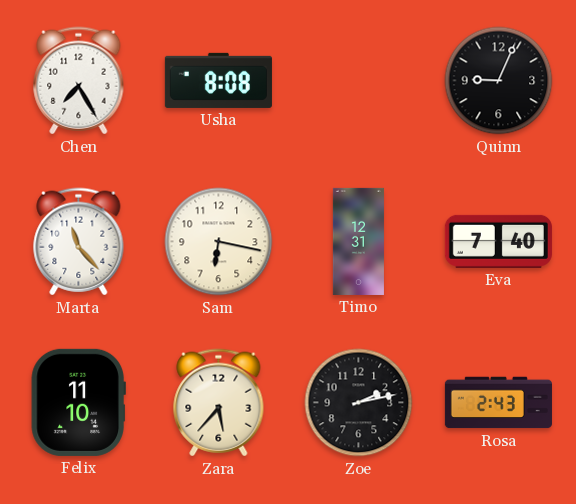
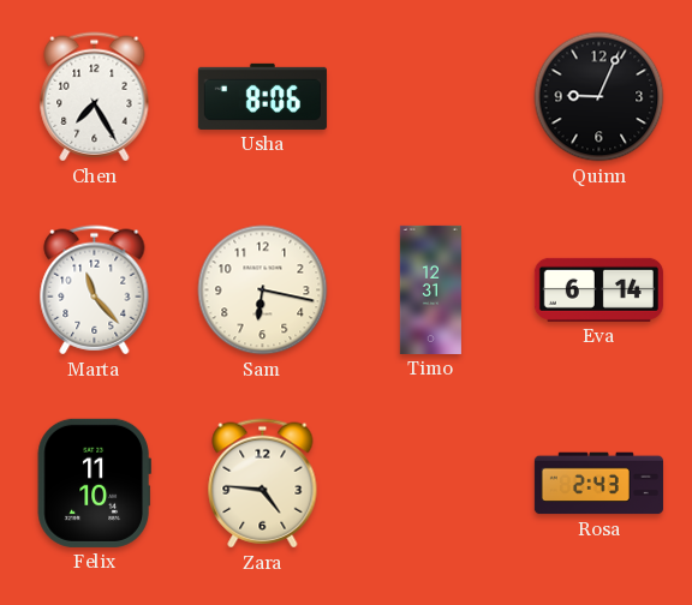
Usha: 8:08 -> 8:06 (262, 96)
Eva: 7:40 -> 6:14 (598, 289)
Zara: 5:37 -> 4:46 (263, 484)
Zoe: 2:13 -> none (359, 403)
